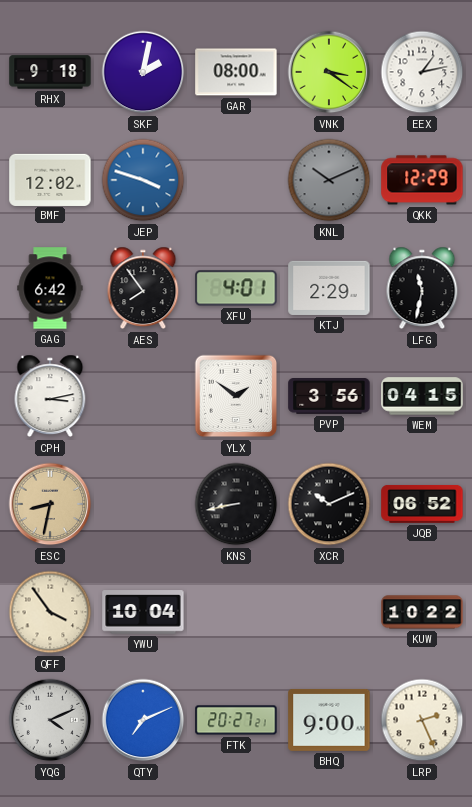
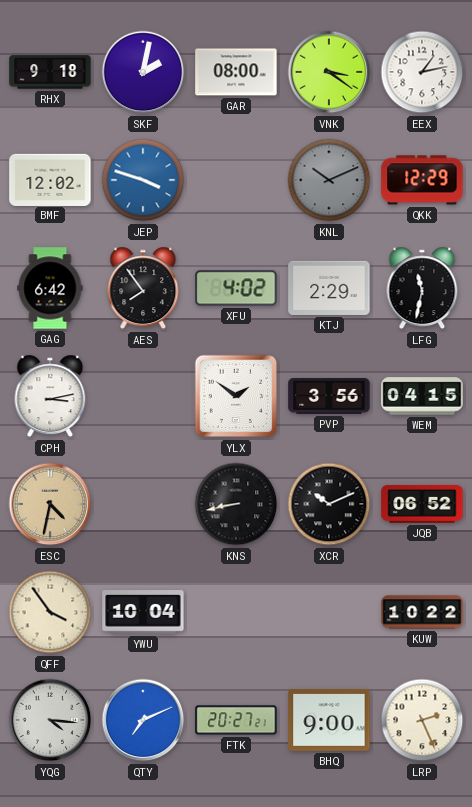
XFU: 4:01 -> 4:02 (236, 288)
ESC: 8:32 -> 4:32 (50, 504)
YQG: 4:11 -> 4:16 (50, 720)
